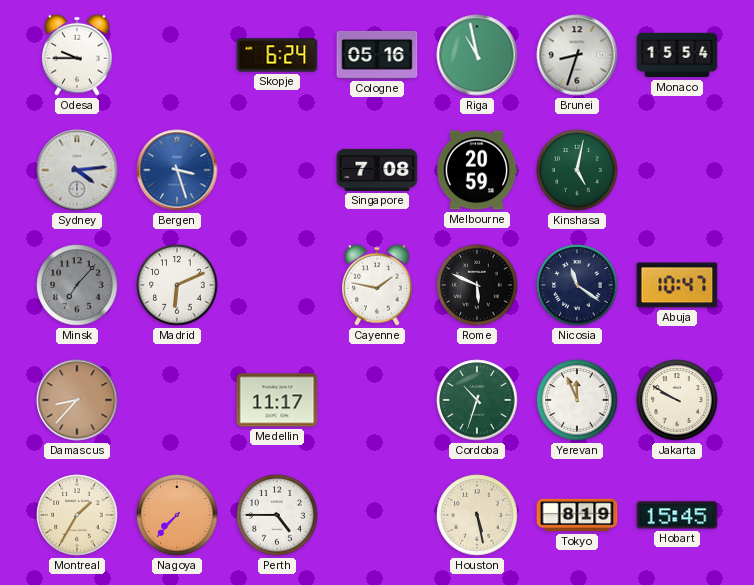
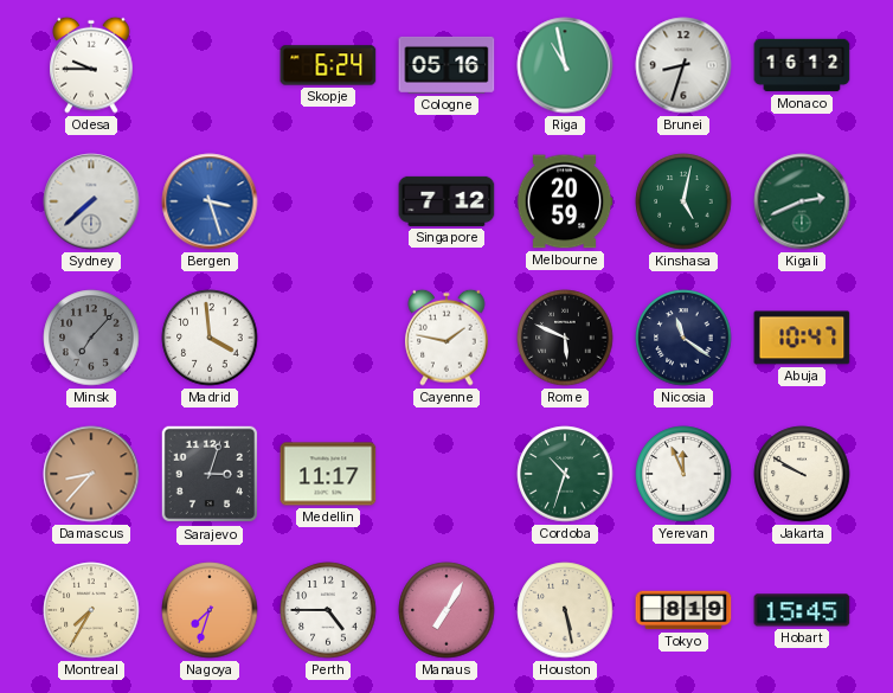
Monaco: 15:54 -> 16:12 (802, 65)
Sydney: 4:14 -> 7:38 (91, 201)
Singapore: 7:08 -> 7:12 (446, 201)
Kigali: none -> 2:41 (802, 201)
Madrid: 6:11 -> 3:59 (210, 338)
Sarajevo: none -> 3:03 (210, 474)
Montreal: 1:35 -> 7:35 (91, 610)
Nagoya: 7:37 -> 7:33 (210, 610)
Manaus: none -> 7:05 (446, 610)
